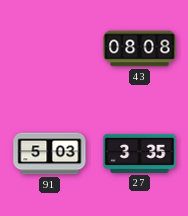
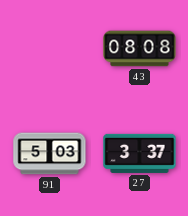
27: 3:35 -> 3:37 (140, 153)
